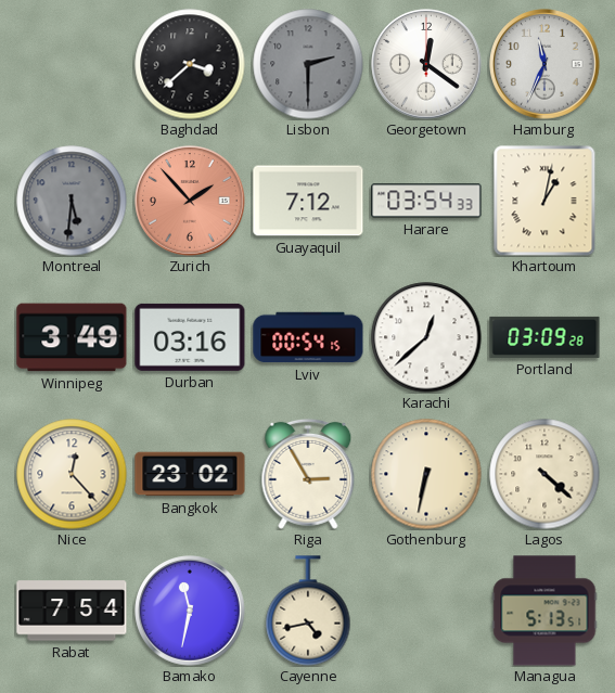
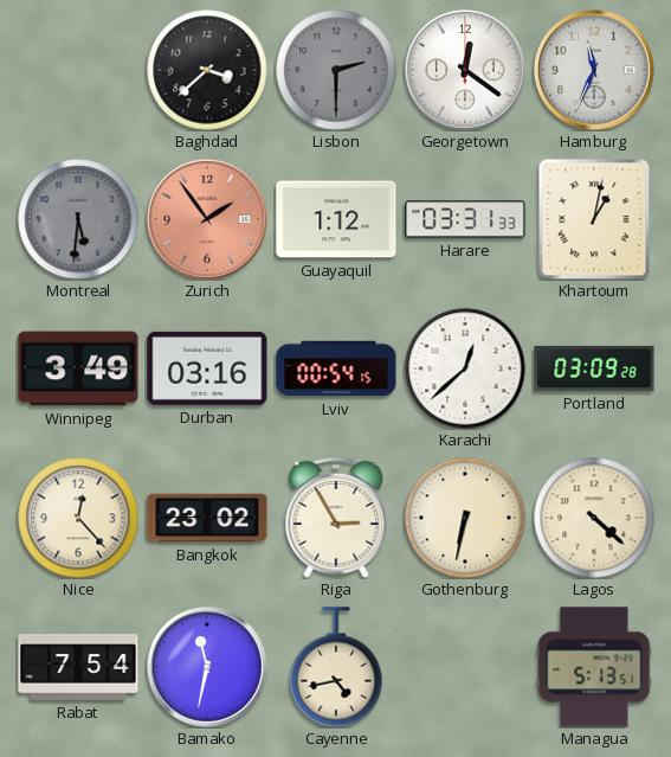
Zurich: 1:53 -> 1:54 (207, 219)
Guayaquil: 7:12 -> 1:12 (336, 219)
Harare: 03:54 -> 03:31 (465, 219)
